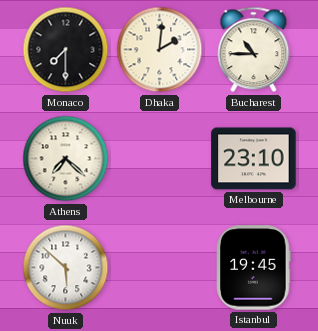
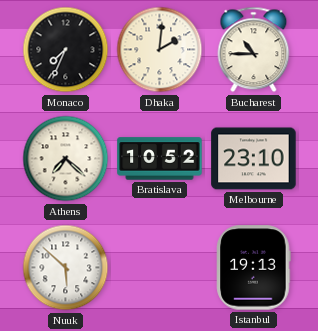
Monaco: 7:30 -> 7:34 (66, 50)
Bratislava: none -> 10:52 (160, 159)
Istanbul: 19:45 -> 19:13 (254, 268)
